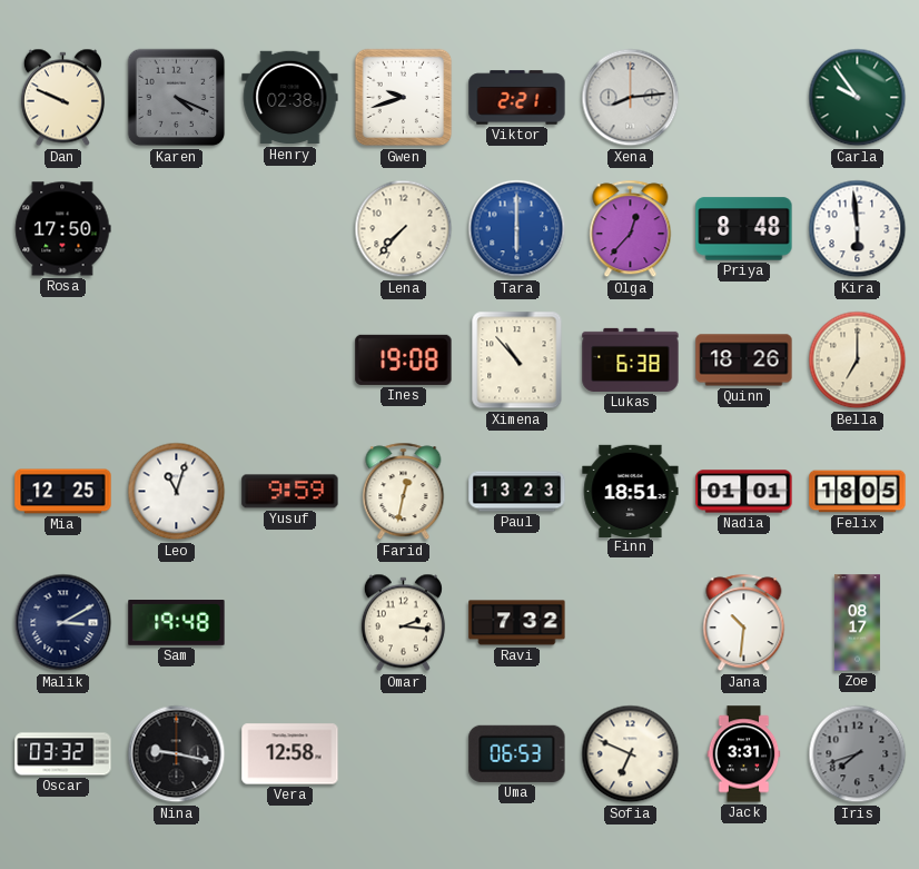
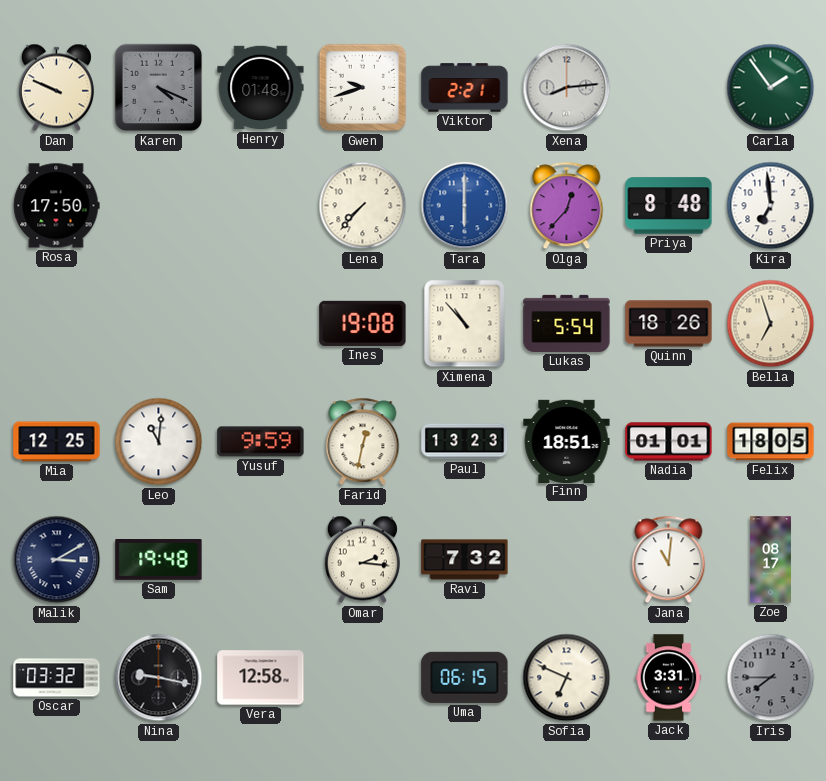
Henry: 02:38 -> 01:48 (261, 88)
Carla: 9:54 -> 1:54 (771, 88)
Kira: 5:59 -> 6:59 (771, 206)
Lukas: 6:38 -> 5:54 (567, 323)
Bella: 7:00 -> 6:57 (771, 324)
Leo: 11:03 -> 11:01 (159, 442)
Jana: 10:31 -> 11:01 (669, 560)
Uma: 06:53 -> 06:15 (465, 677)
Iris: 7:42 -> 7:45 (771, 678)
